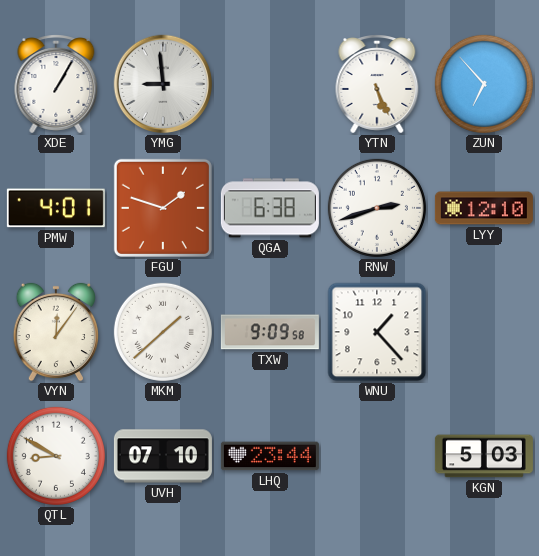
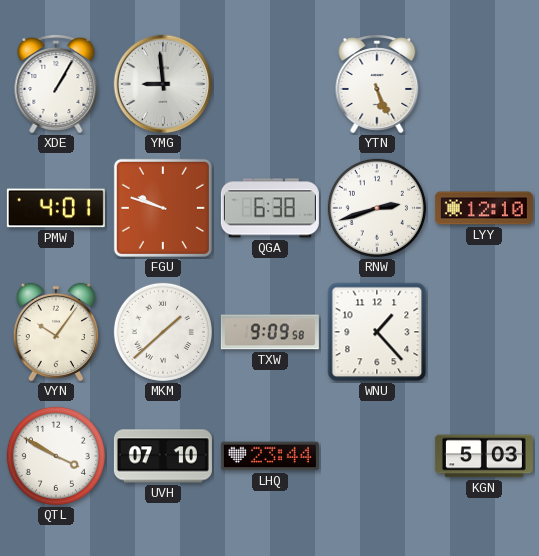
ZUN: 6:53 -> none (484, 84)
FGU: 1:48 -> 9:48 (163, 208)
VYN: 12:06 -> 10:06 (56, 332)
QTL: 8:50 -> 3:50 (56, 456)
